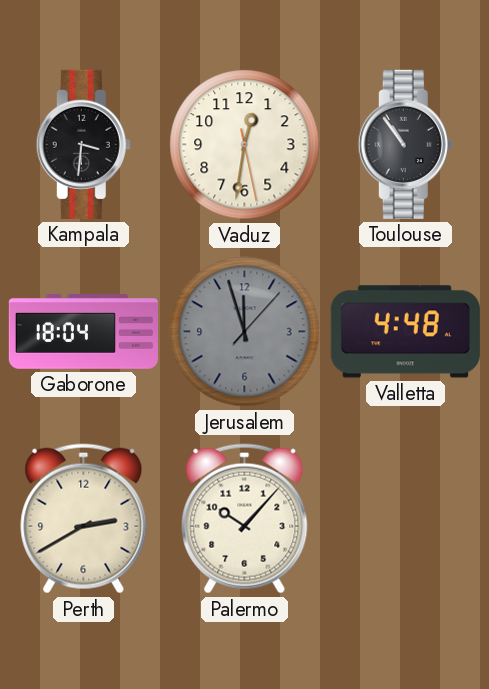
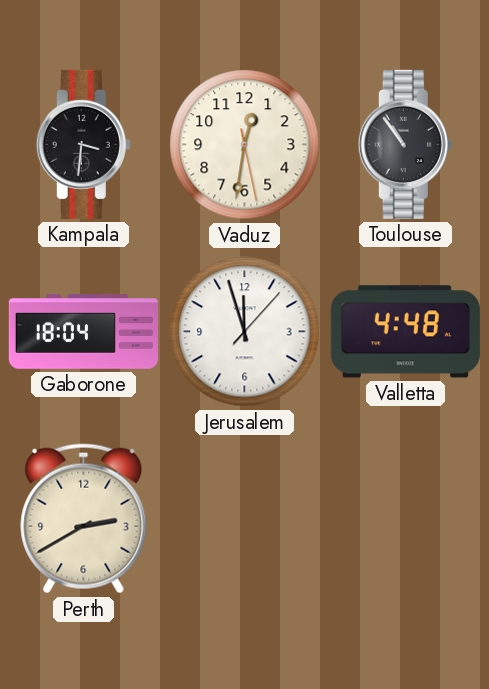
Jerusalem dial: grey -> white (245, 332)
Palermo: 10:07 -> none (245, 519)
